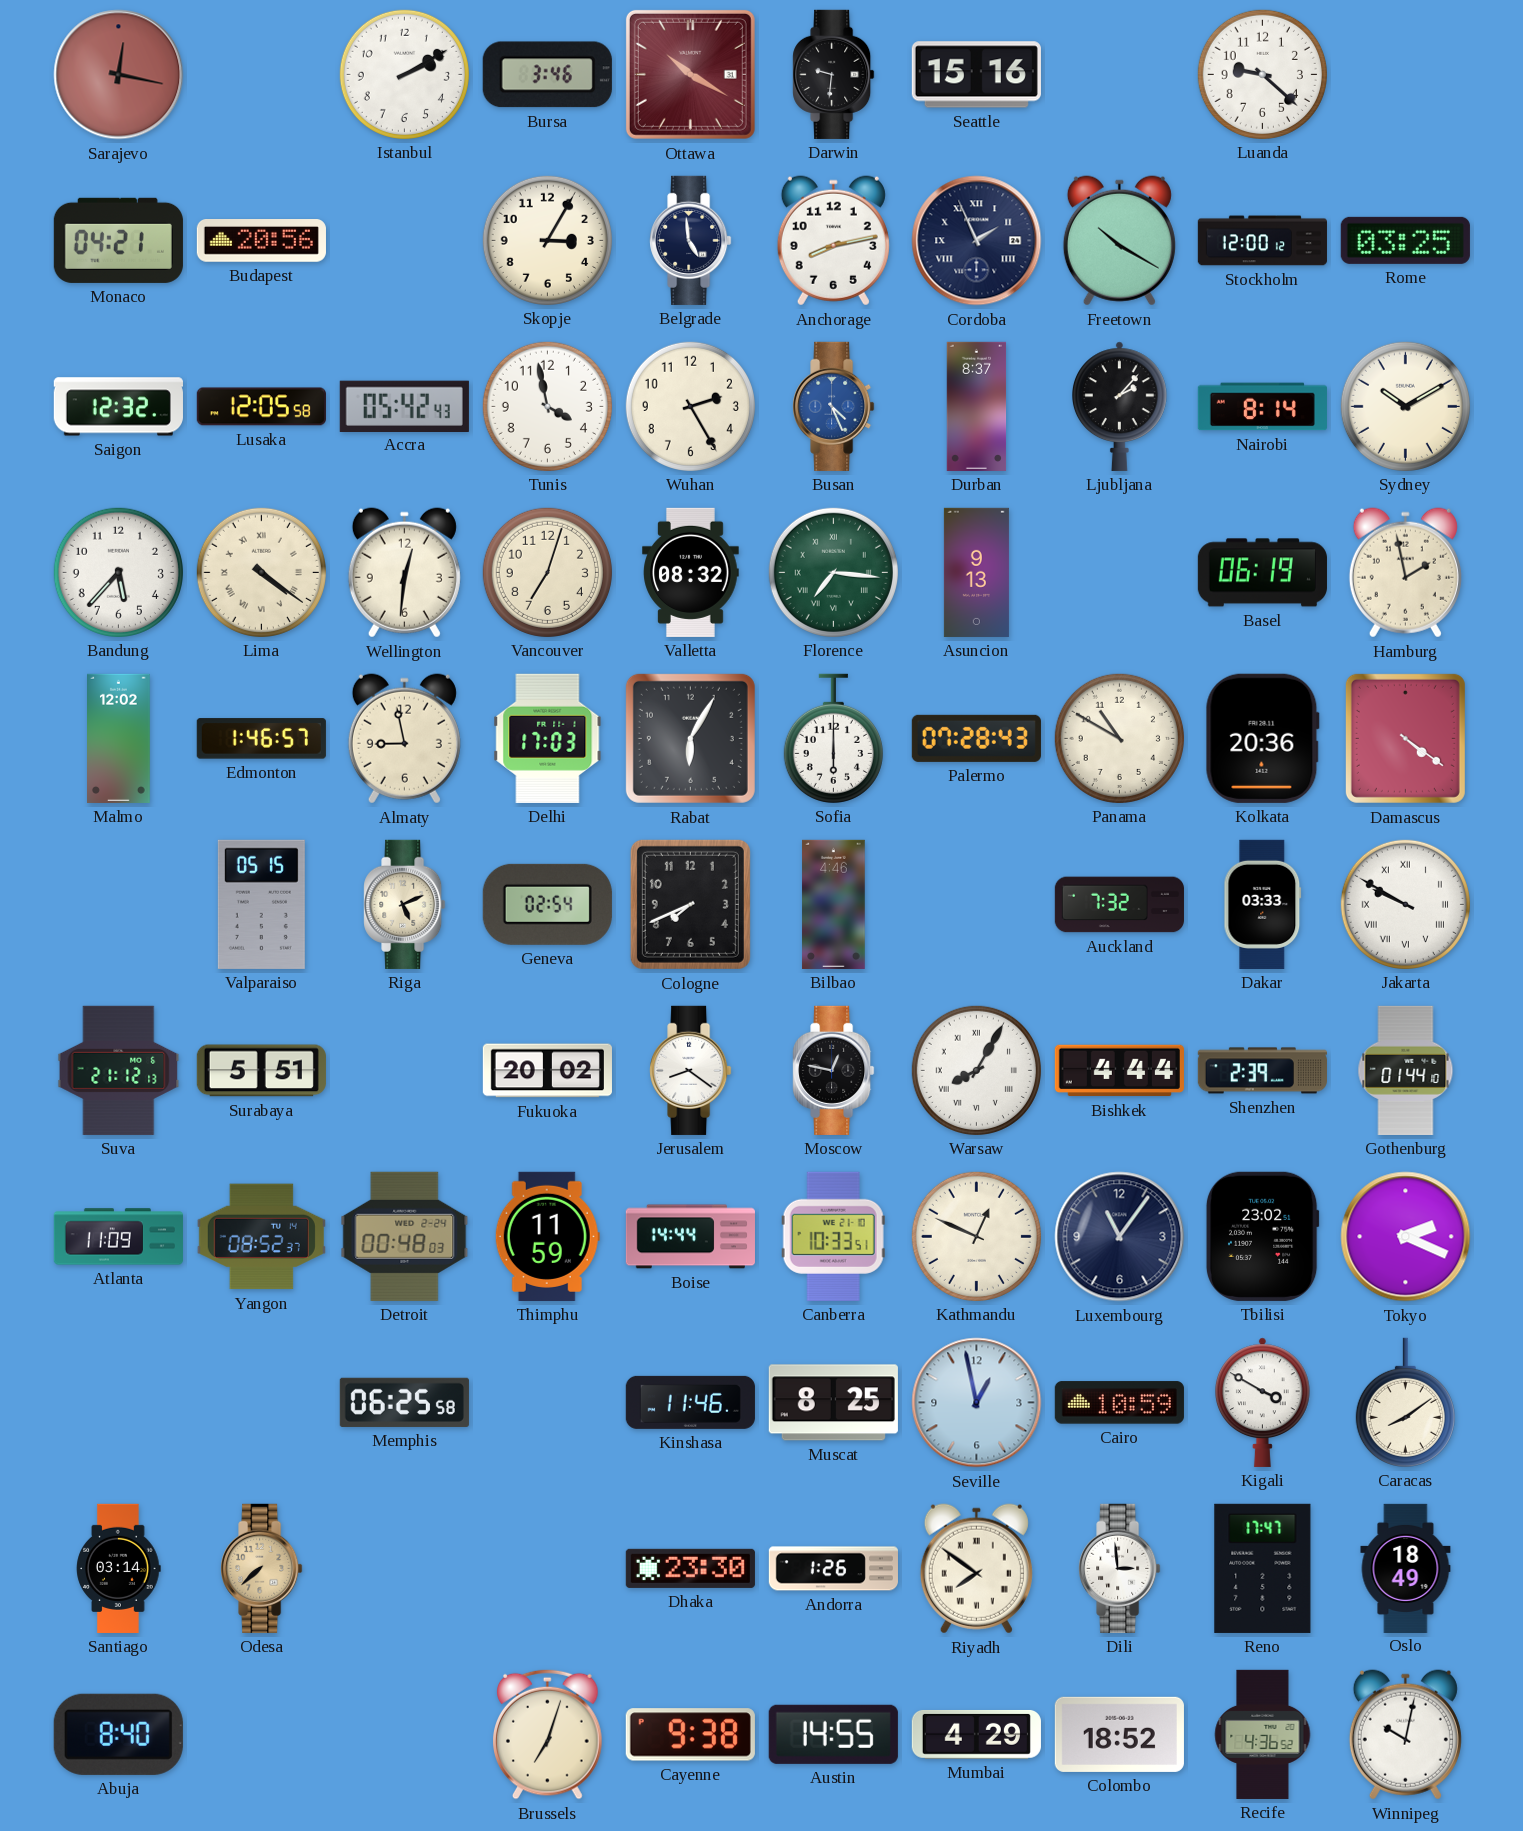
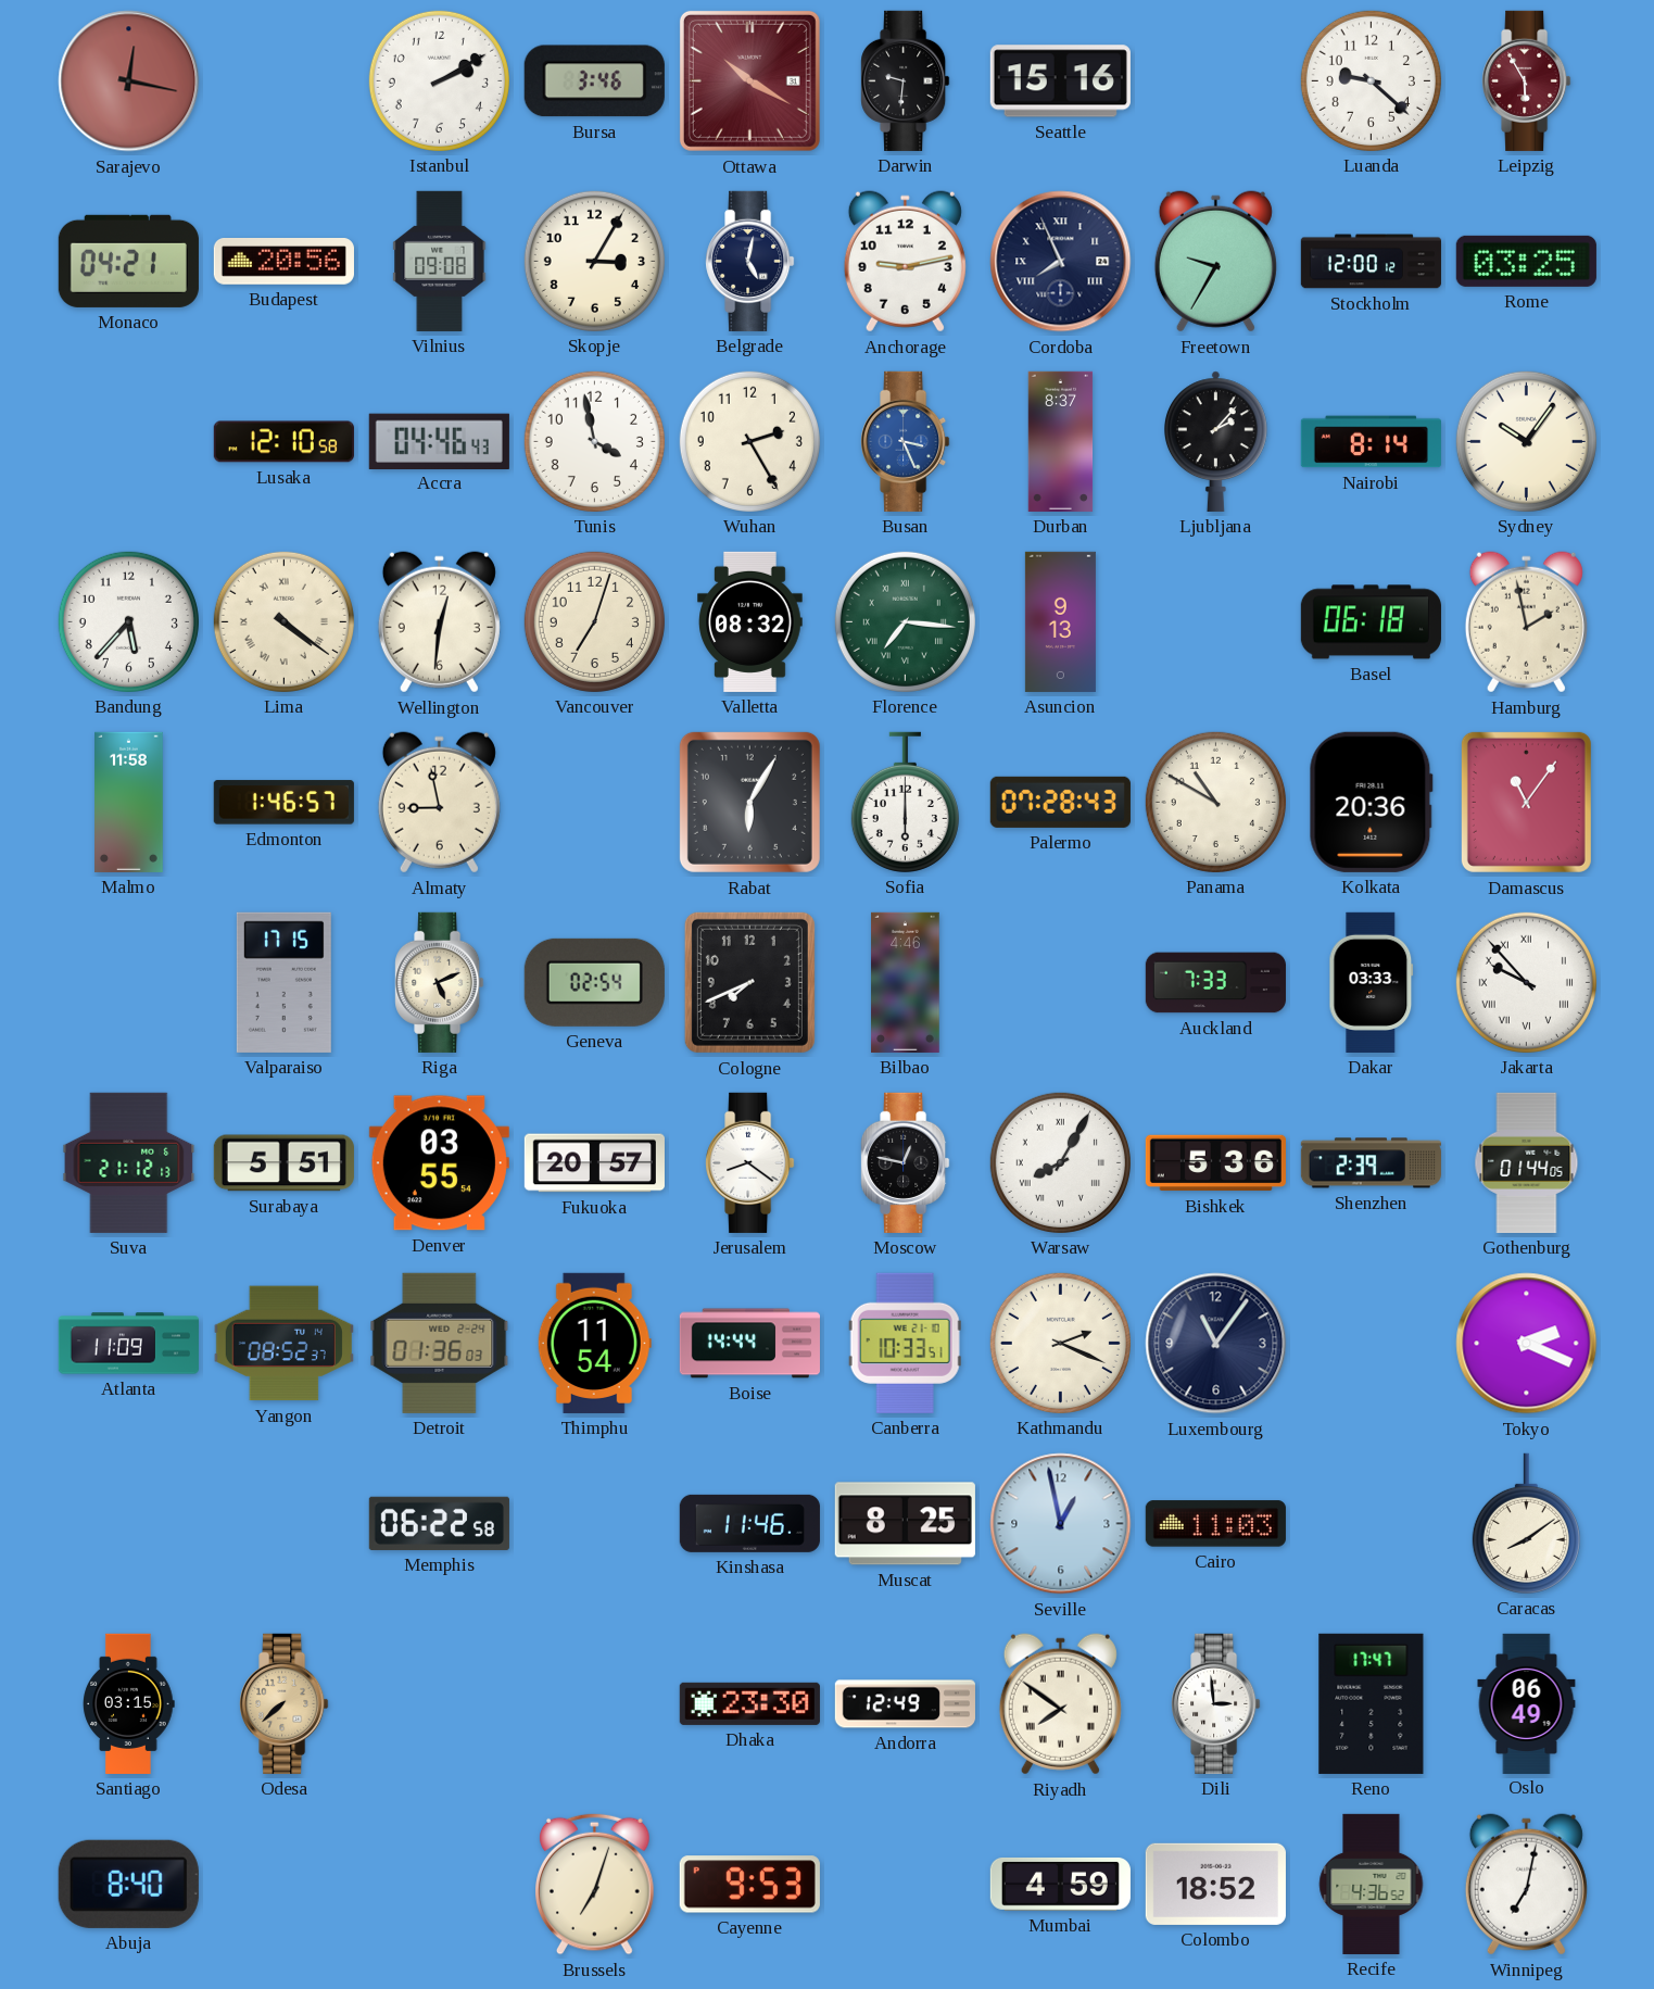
Leipzig: none -> 5:55 (1527, 80)
Vilnius: none -> 09:08 (440, 261)
Belgrade: 4:59 -> 5:02 (750, 261)
Anchorage: 8:13 -> 9:13 (905, 262)
Cordoba: 1:56 -> 7:56 (1061, 262)
Freetown: 10:20 -> 9:35 (1215, 262)
Saigon: 12:32 -> none (118, 407)
Lusaka: 12:05 -> 12:10 (283, 442)
Accra: 05:42 -> 04:46 (439, 441)
Busan: 4:26 -> 3:26 (906, 441)
Sydney: 10:10 -> 10:06 (1526, 441)
Basel: 06:19 -> 06:18 (1371, 622)
Malmo: 12:02 -> 11:58 (129, 802)
Delhi: 17:03 -> none (548, 738)
Damascus: 4:21 -> 11:06 (1526, 802)
Valparaiso: 05:15 -> 17:15 (283, 982)
Auckland: 7:32 -> 7:33 (1215, 983)
Jakarta: 9:50 -> 9:53 (1526, 982)
Denver: none -> 03:55 (439, 1163)
Fukuoka: 20:02 -> 20:57 (594, 1163)
Bishkek: 4:44 -> 5:36 (1215, 1163)
Gothenburg: 01:44:10 -> 01:44:05 (1527, 1162)
Detroit: 00:48 -> 01:36 (440, 1343)
Thimphu: 11:59 -> 11:54 (594, 1343)
Kathmandu: 12:49 -> 2:19 (1060, 1343)
Tbilisi: 23:02 -> none (1262, 1236)
Memphis: 06:25 -> 06:22 (439, 1523)
Cairo: 10:59 -> 11:03 (1215, 1524)
Kigali: 3:50 -> none (1263, 1402)
Santiago: 03:14 -> 03:15 (129, 1703)
Andorra: 1:26 -> 12:49 (905, 1704)
Oslo: 18:49 -> 06:49 (1527, 1703)
Cayenne: 9:38 -> 9:53 (749, 1885)
Austin: 14:55 -> none (833, 1734)
Mumbai: 4:29 -> 4:59 (1060, 1884)
Winnipeg: 10:02 -> 7:02 (1526, 1885)
